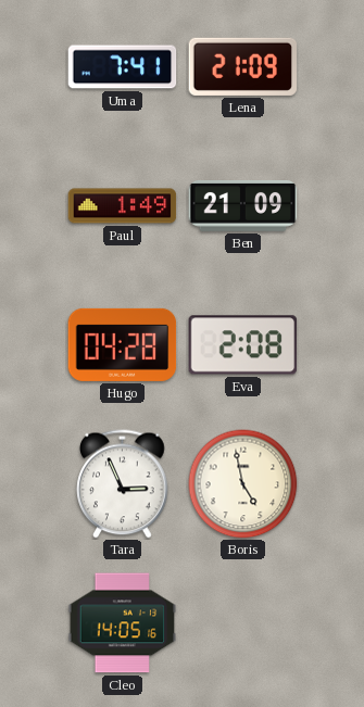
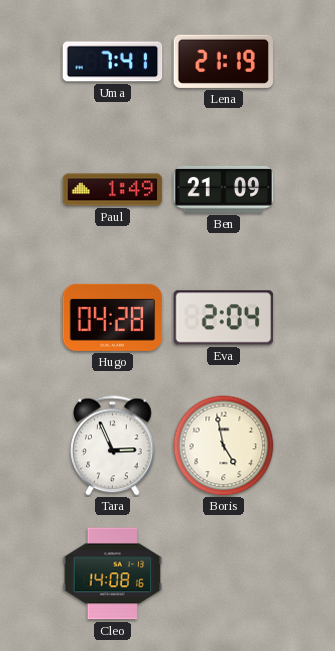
Lena: 21:09 -> 21:19 (223, 61)
Eva: 2:08 -> 2:04 (224, 318)
Cleo: 14:05 -> 14:08 (113, 574)
